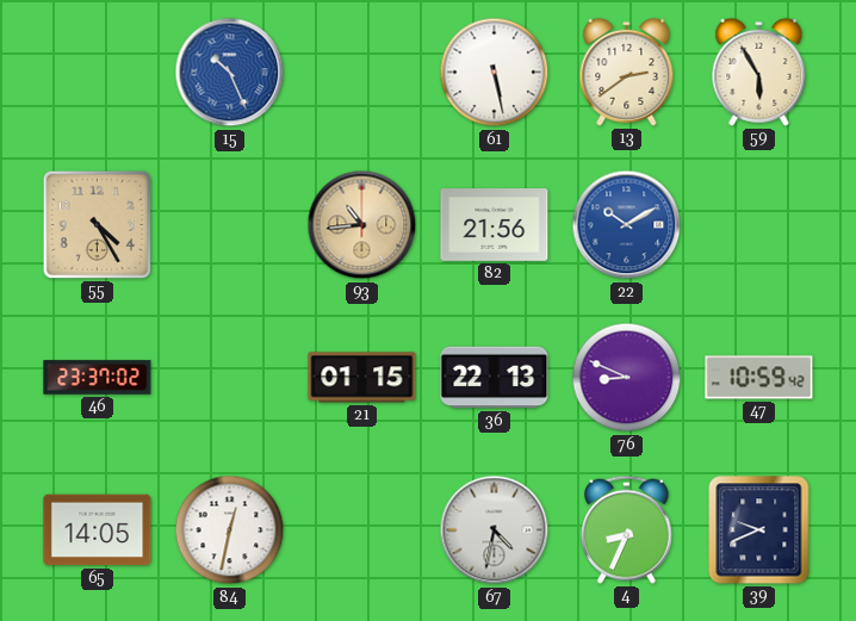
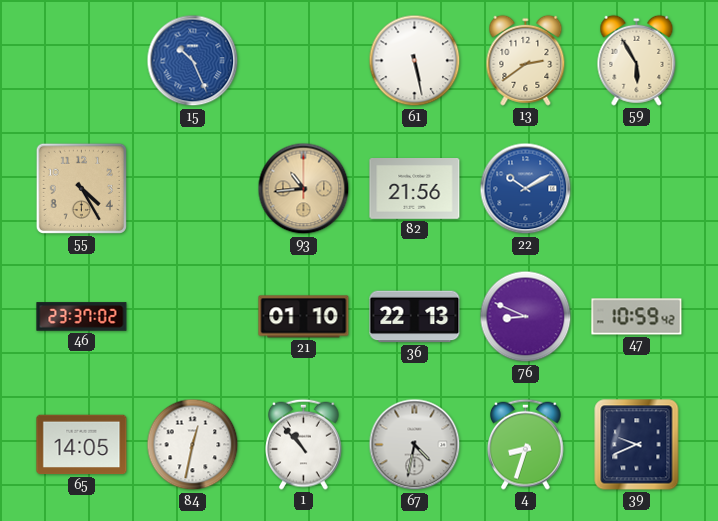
21: 01:15 -> 01:10 (304, 317)
1: none -> 10:53 (304, 444)
4: 8:34 -> 8:33 (526, 444)
